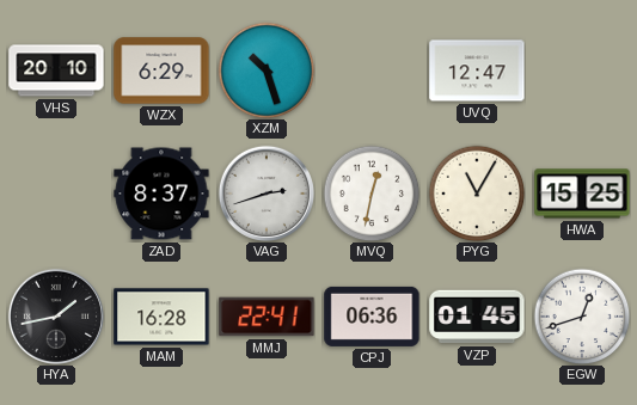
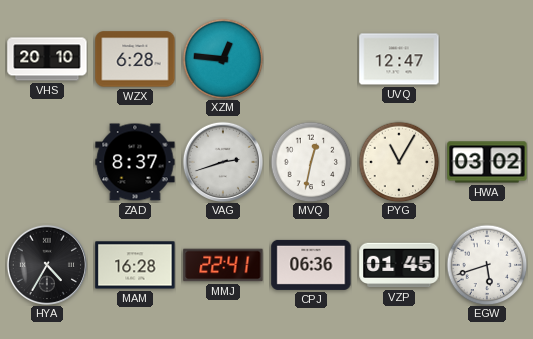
WZX: 6:29 -> 6:28 (135, 59)
XZM: 10:27 -> 12:46 (223, 59)
HWA: 15:25 -> 03:02 (487, 162)
HYA: 1:43 -> 4:35 (46, 264)
EGW: 12:42 -> 5:42 (487, 265)
